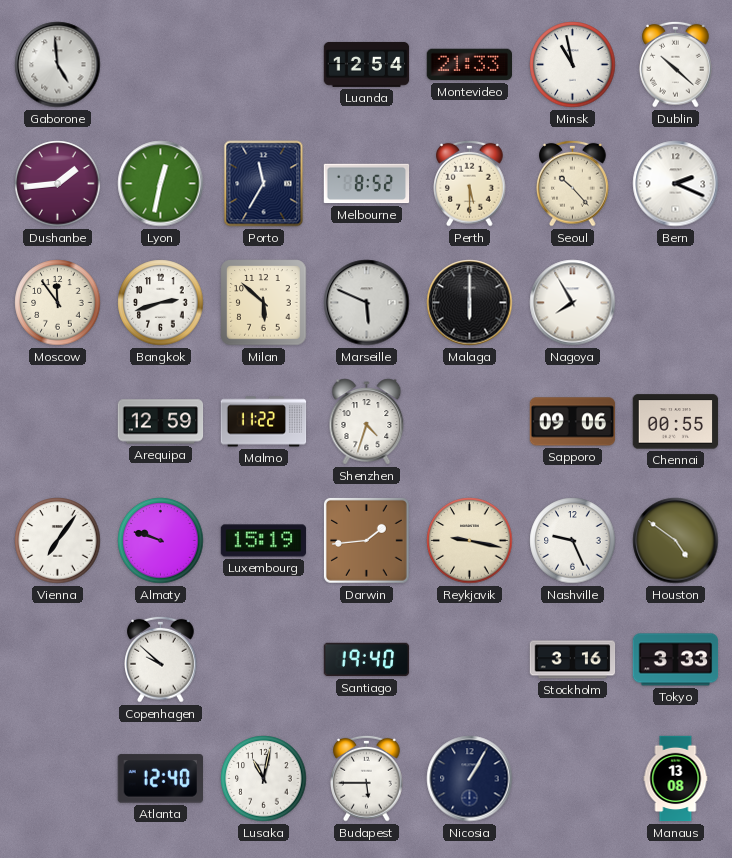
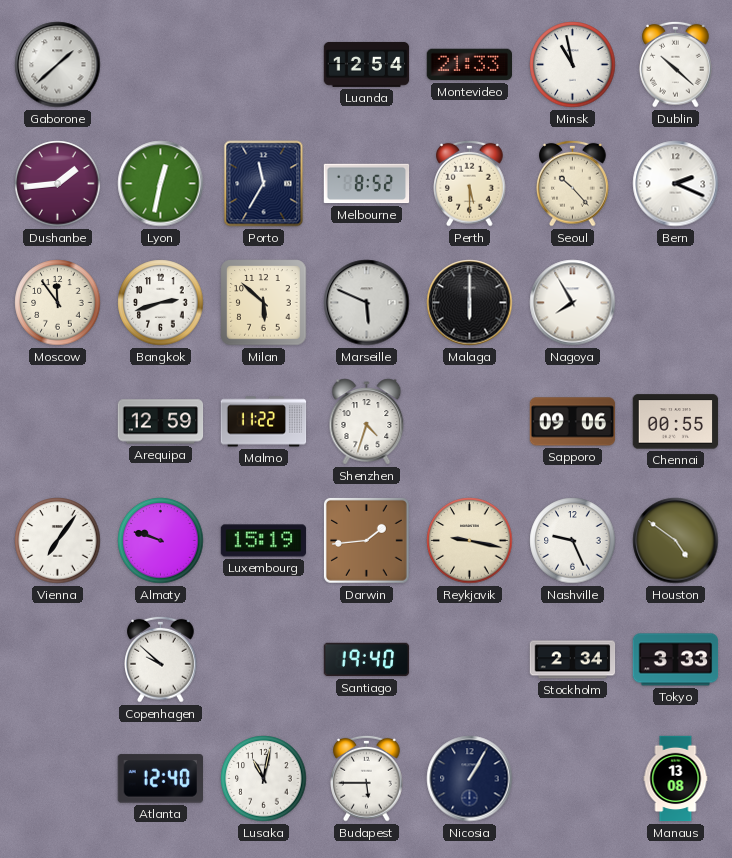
Gaborone: 4:59 -> 1:38 (58, 65)
Stockholm: 3:16 -> 2:34 (573, 660)
